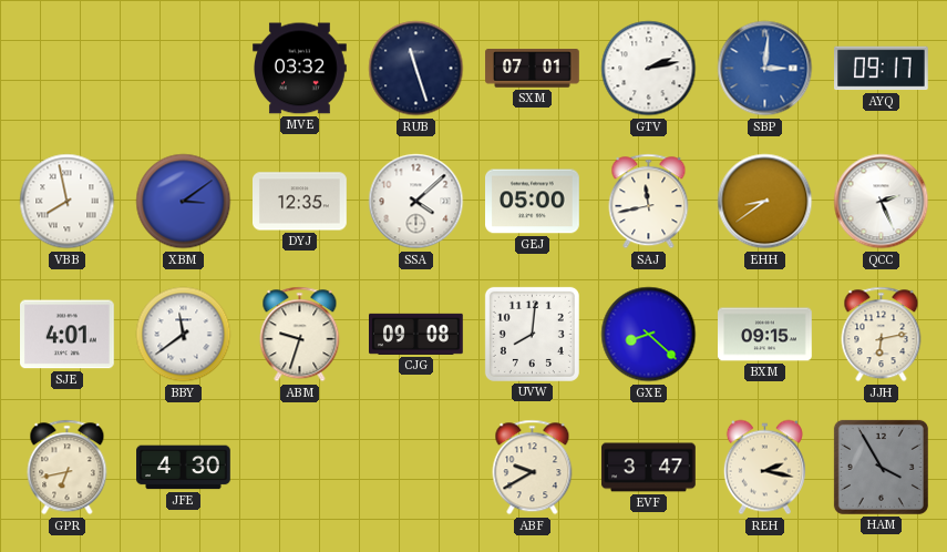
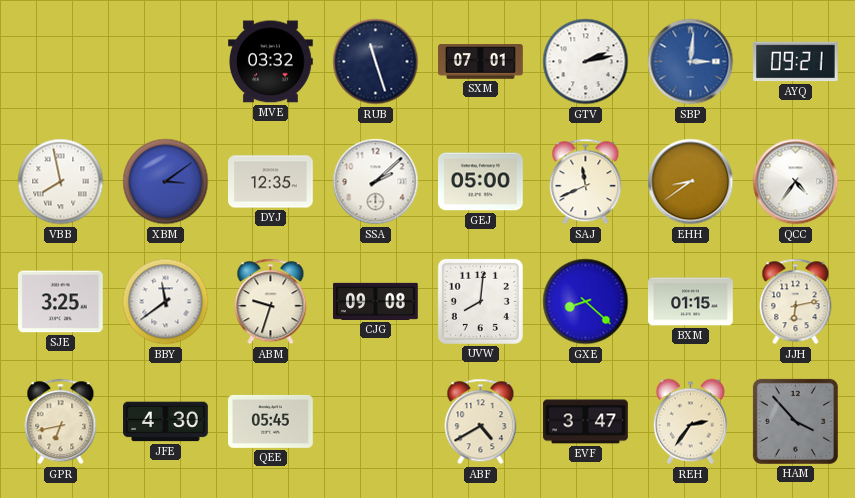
AYQ: 09:17 -> 09:21 (796, 62)
SSA: 4:08 -> 2:08 (376, 182)
SAJ: 11:43 -> 11:41 (586, 182)
QCC: 2:26 -> 4:36 (796, 182)
SJE: 4:01 -> 3:25 (61, 302)
BXM: 09:15 -> 01:15 (691, 302)
QEE: none -> 05:45 (271, 421)
ABF: 9:40 -> 4:40 (481, 422)
REH: 2:17 -> 2:36 (690, 422)
HAM: 3:55 -> 3:53 (795, 421)
